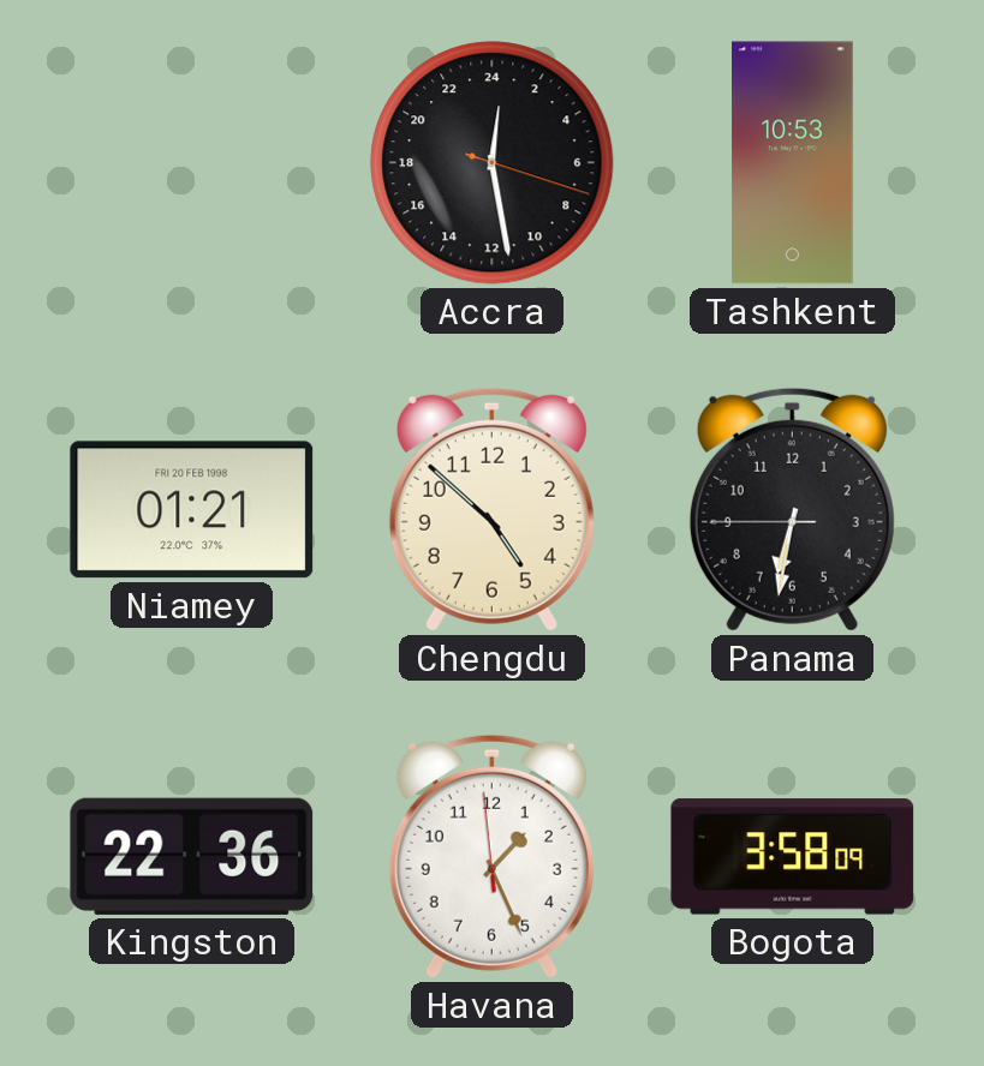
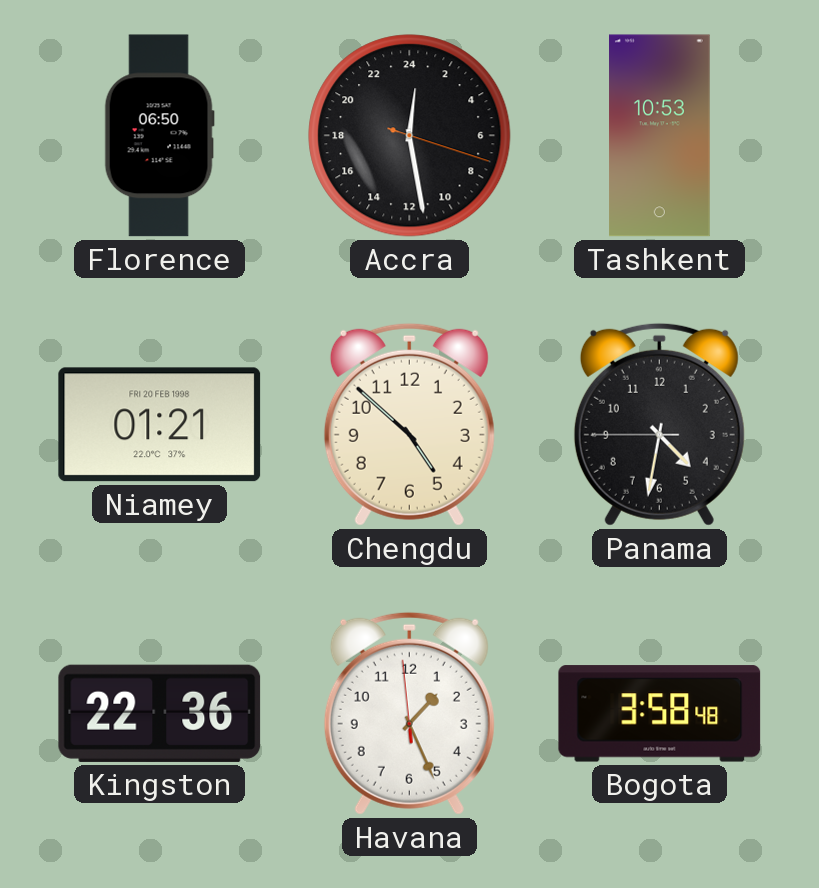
Florence: none -> 06:50 (159, 136)
Panama: 6:31 -> 4:31 (659, 424)
Bogota: 3:58:09 -> 3:58:48 (660, 714)
